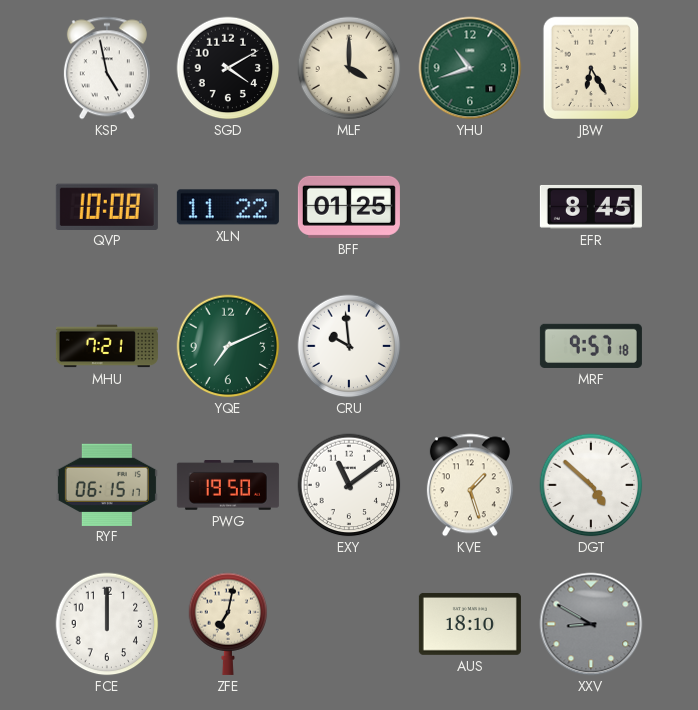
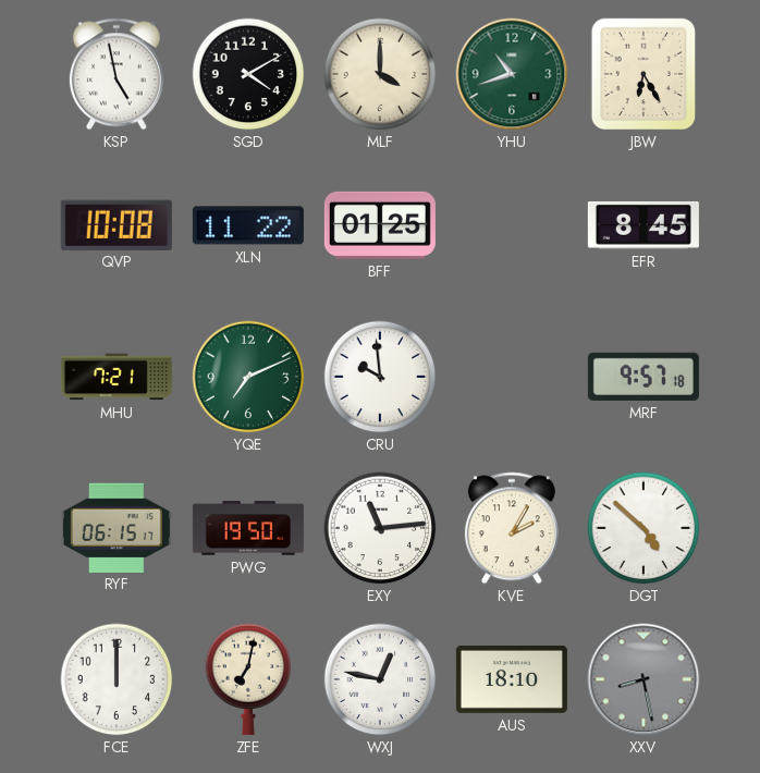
EXY: 11:09 -> 11:14 (380, 528)
KVE: 1:27 -> 2:05 (512, 528)
WXJ: none -> 12:47 (380, 679)
XXV: 8:50 -> 8:28 (643, 679)
